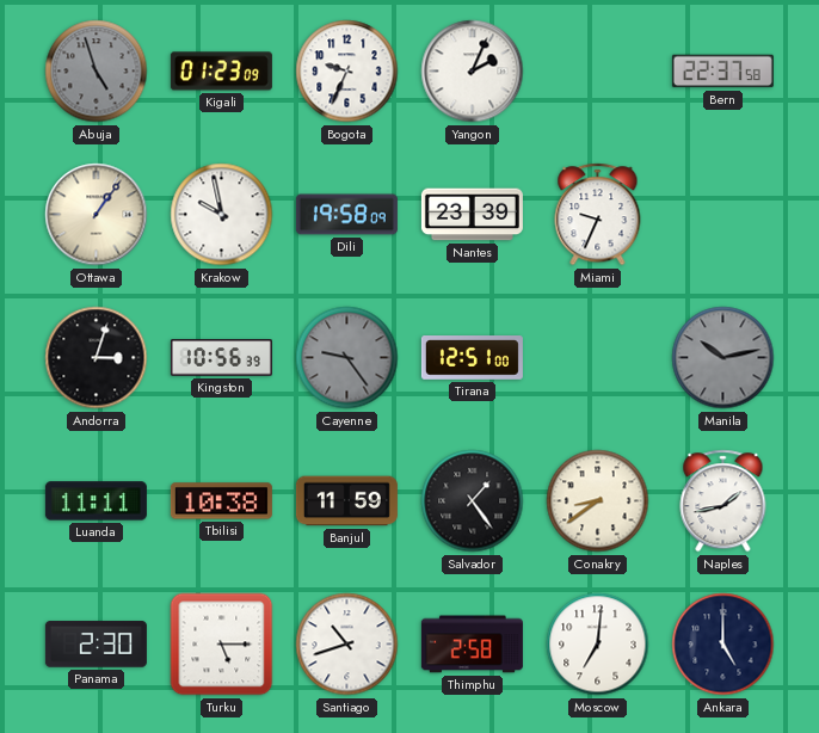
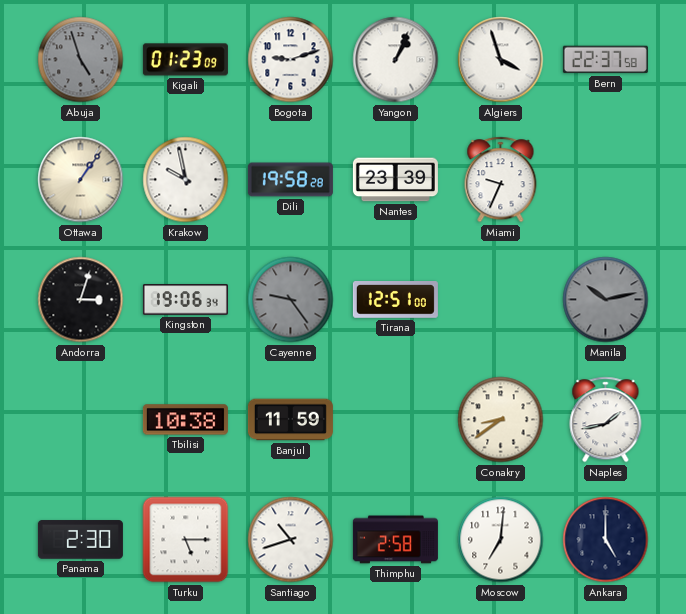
Bogota: 9:34 -> 9:12 (291, 60)
Yangon: 2:04 -> 1:04 (396, 60)
Algiers: none -> 3:57 (501, 60)
Dili: 19:58:09 -> 19:58:28 (290, 180)
Kingston: 10:56 -> 19:06 (185, 300)
Luanda: 11:11 -> none (96, 501)
Salvador: 1:24 -> none (473, 501)
